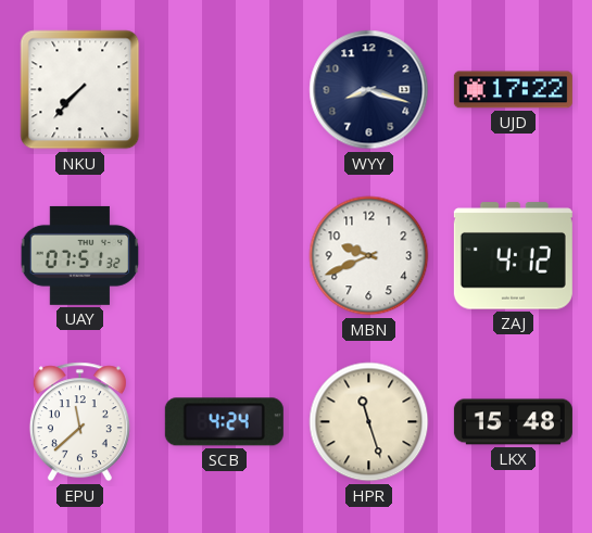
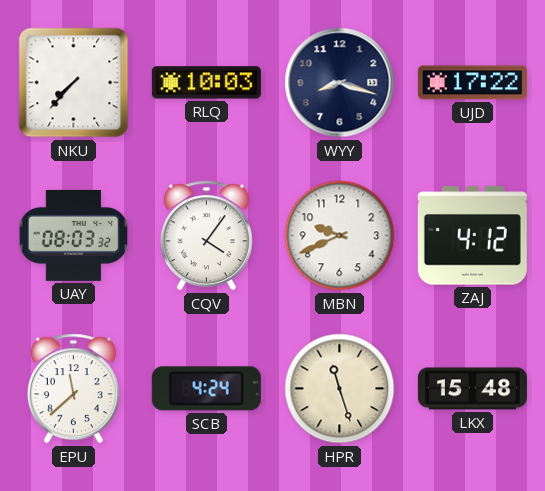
RLQ: none -> 10:03 (206, 83)
UAY: 07:51 -> 08:03 (74, 235)
CQV: none -> 4:06 (206, 236)
